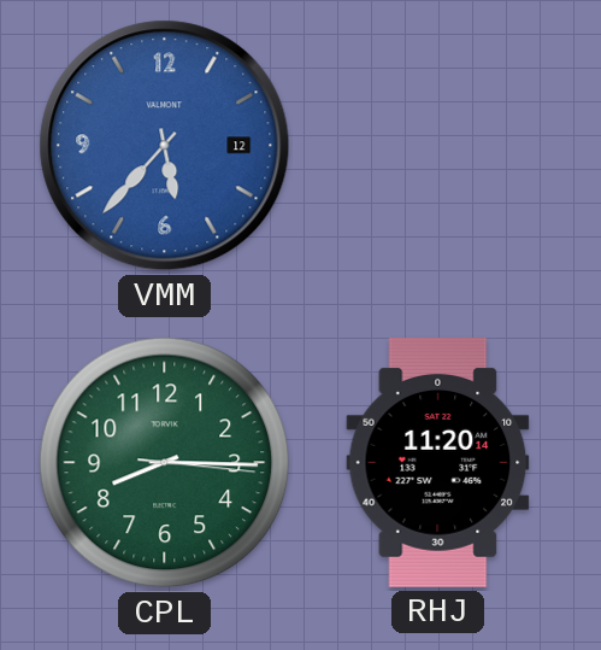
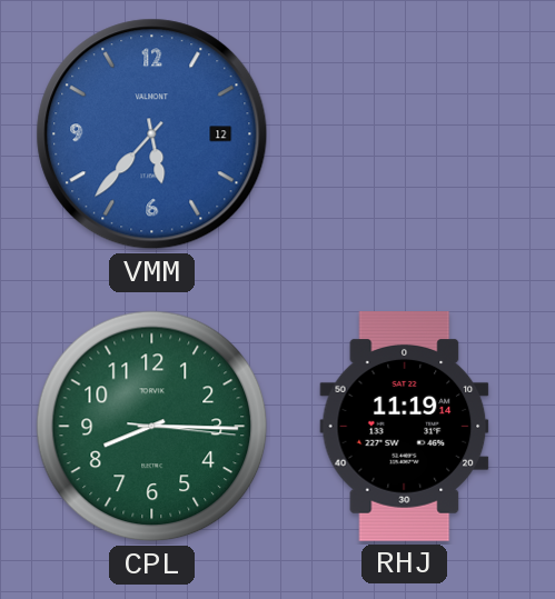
RHJ: 11:20 -> 11:19 (405, 427)
